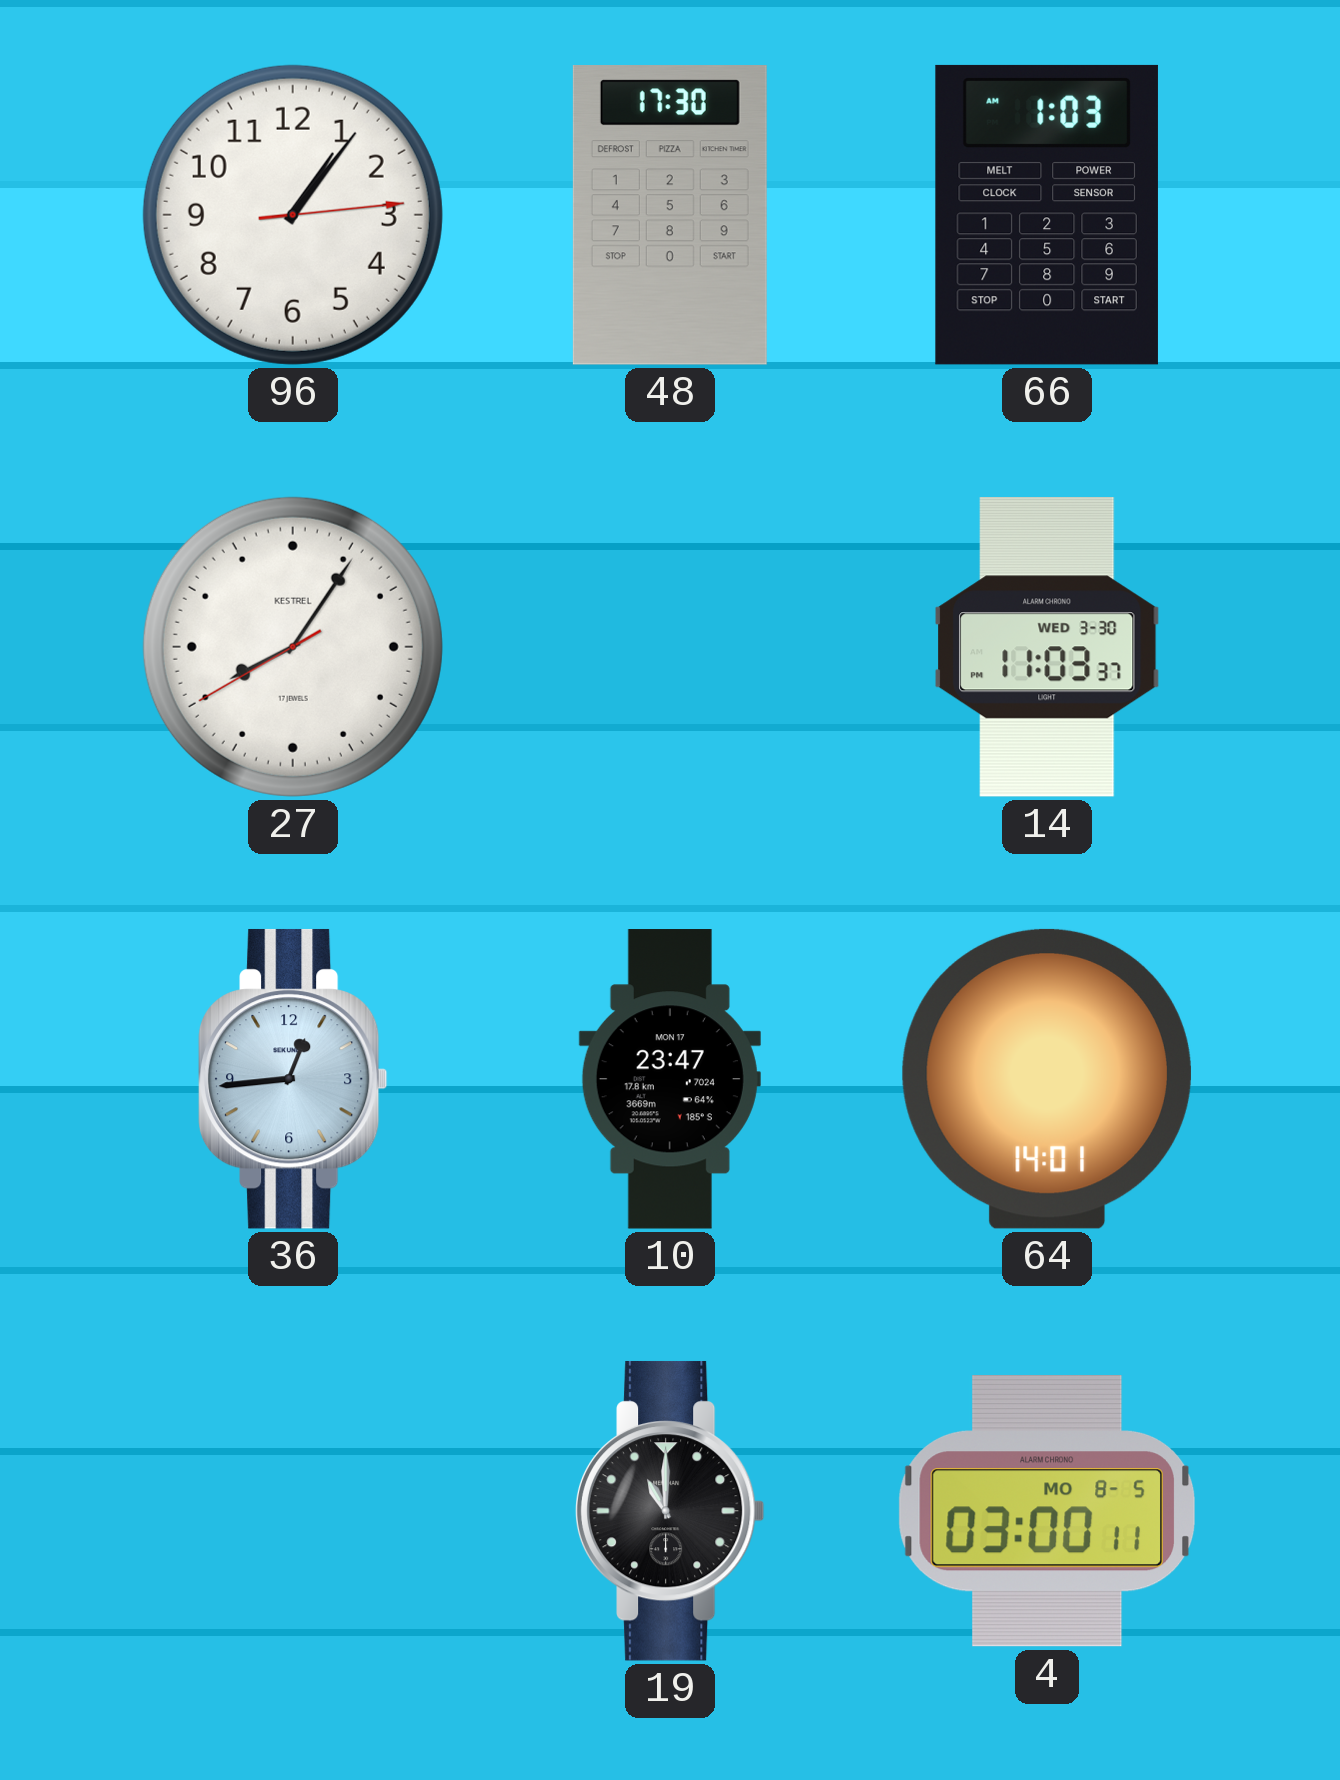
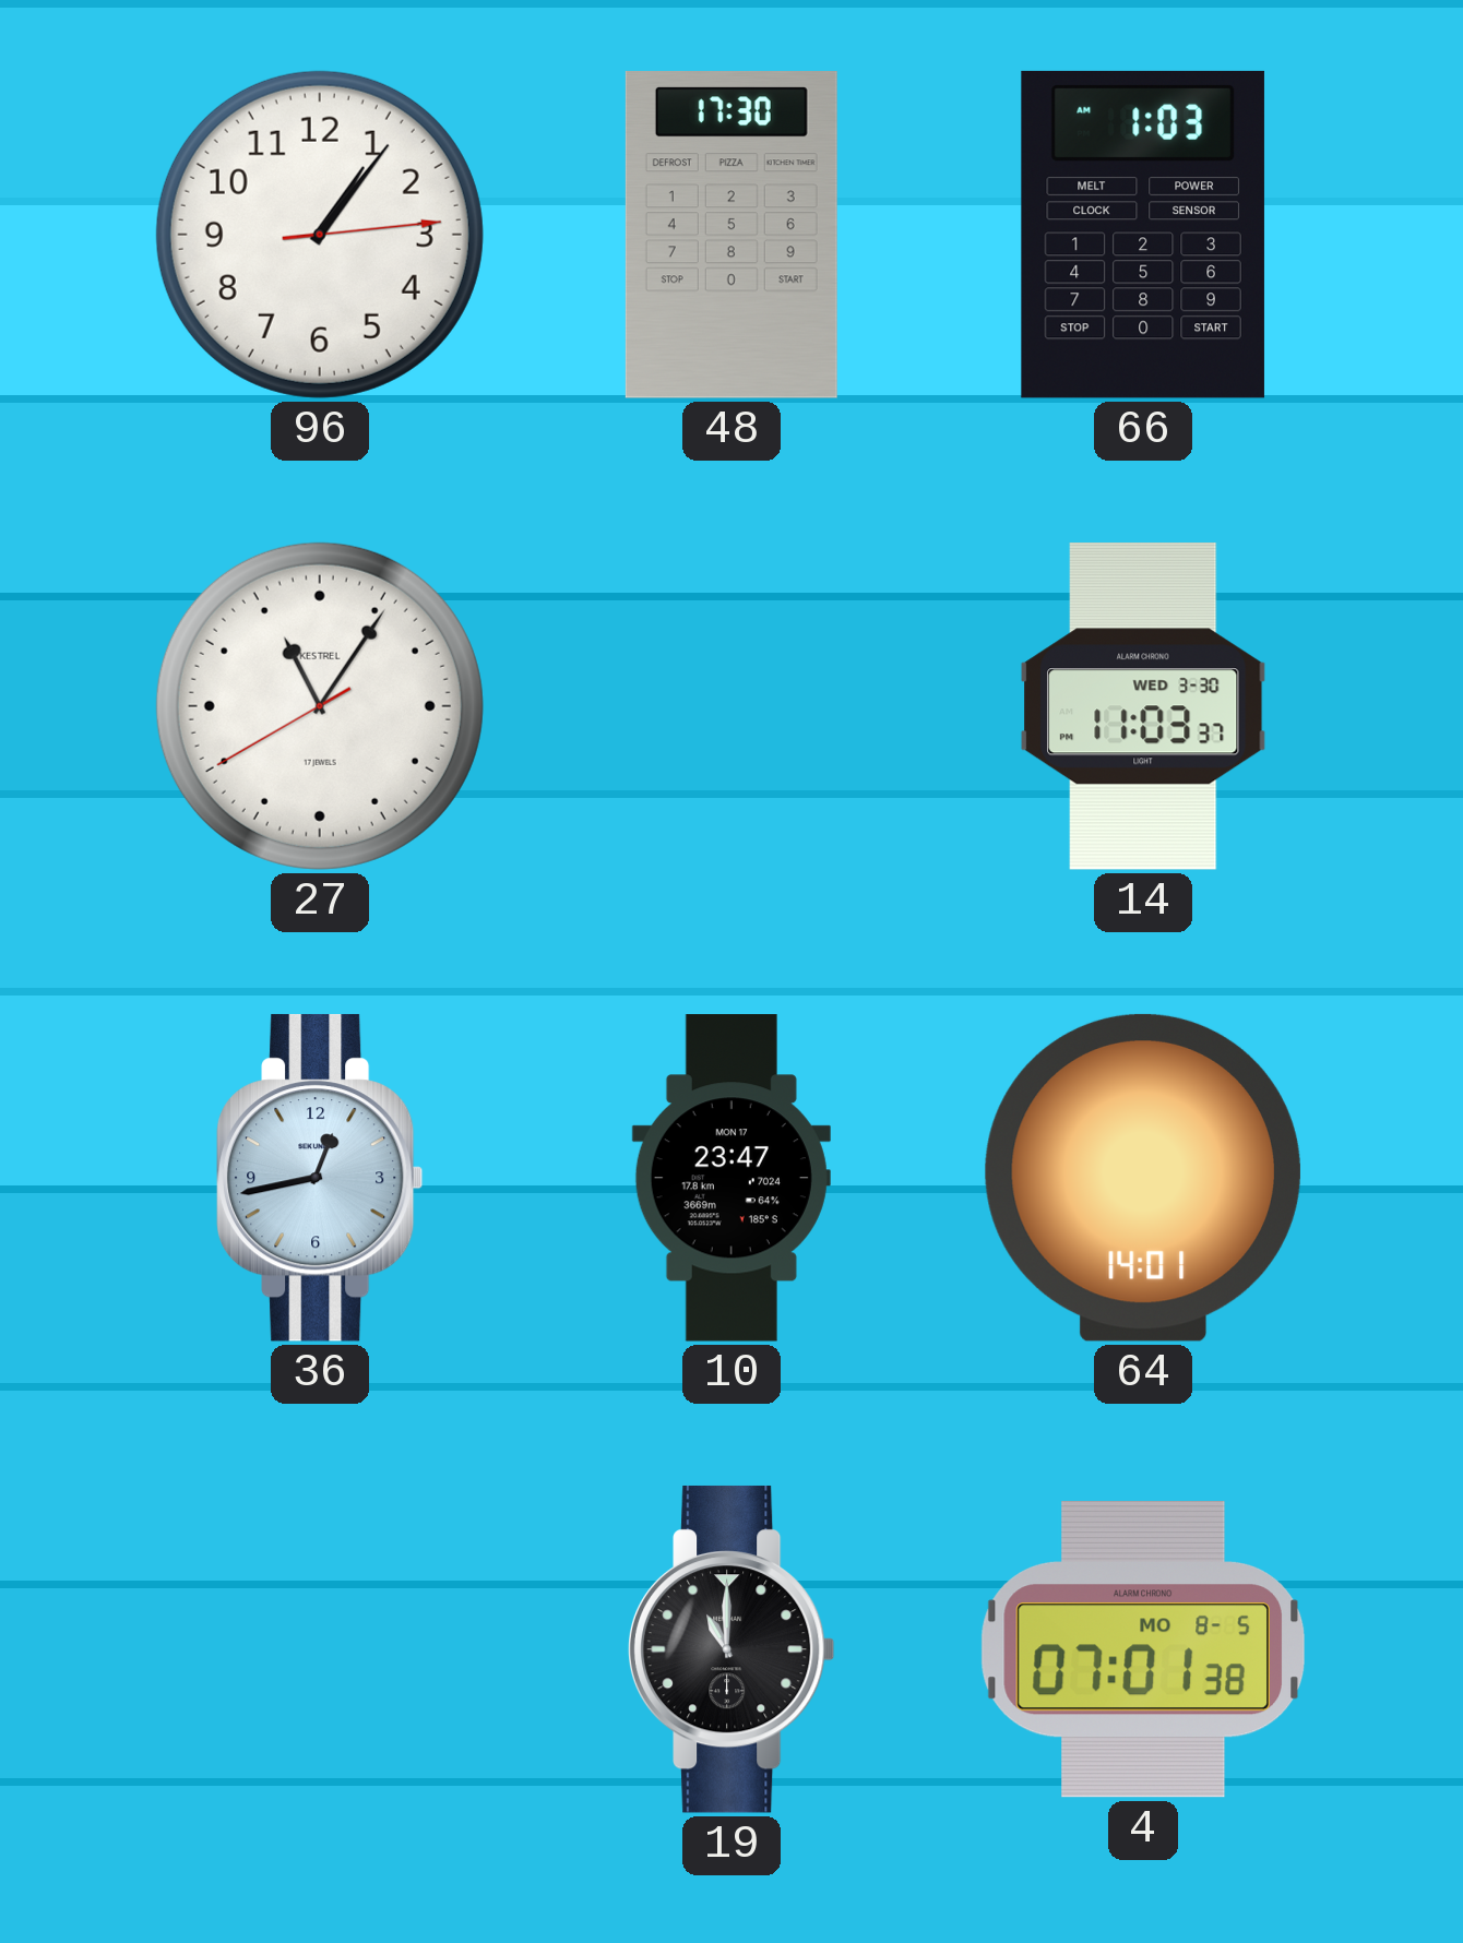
27: 8:05 -> 11:05 (320, 706)
36: 12:44 -> 12:43 (320, 1178)
4: 03:00 -> 07:01 (1142, 1650)
